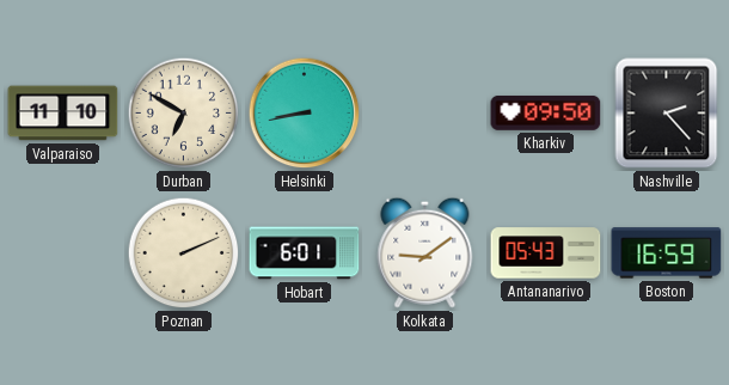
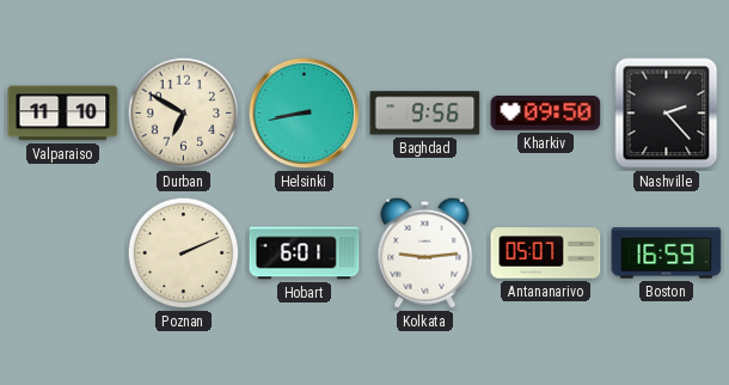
Baghdad: none -> 9:56 (425, 114)
Kolkata: 9:09 -> 9:14 (425, 252)
Antananarivo: 05:43 -> 05:07 (546, 253)
